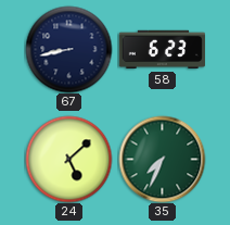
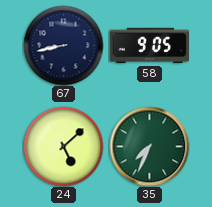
58: 6:23 -> 9:05 (149, 46)
